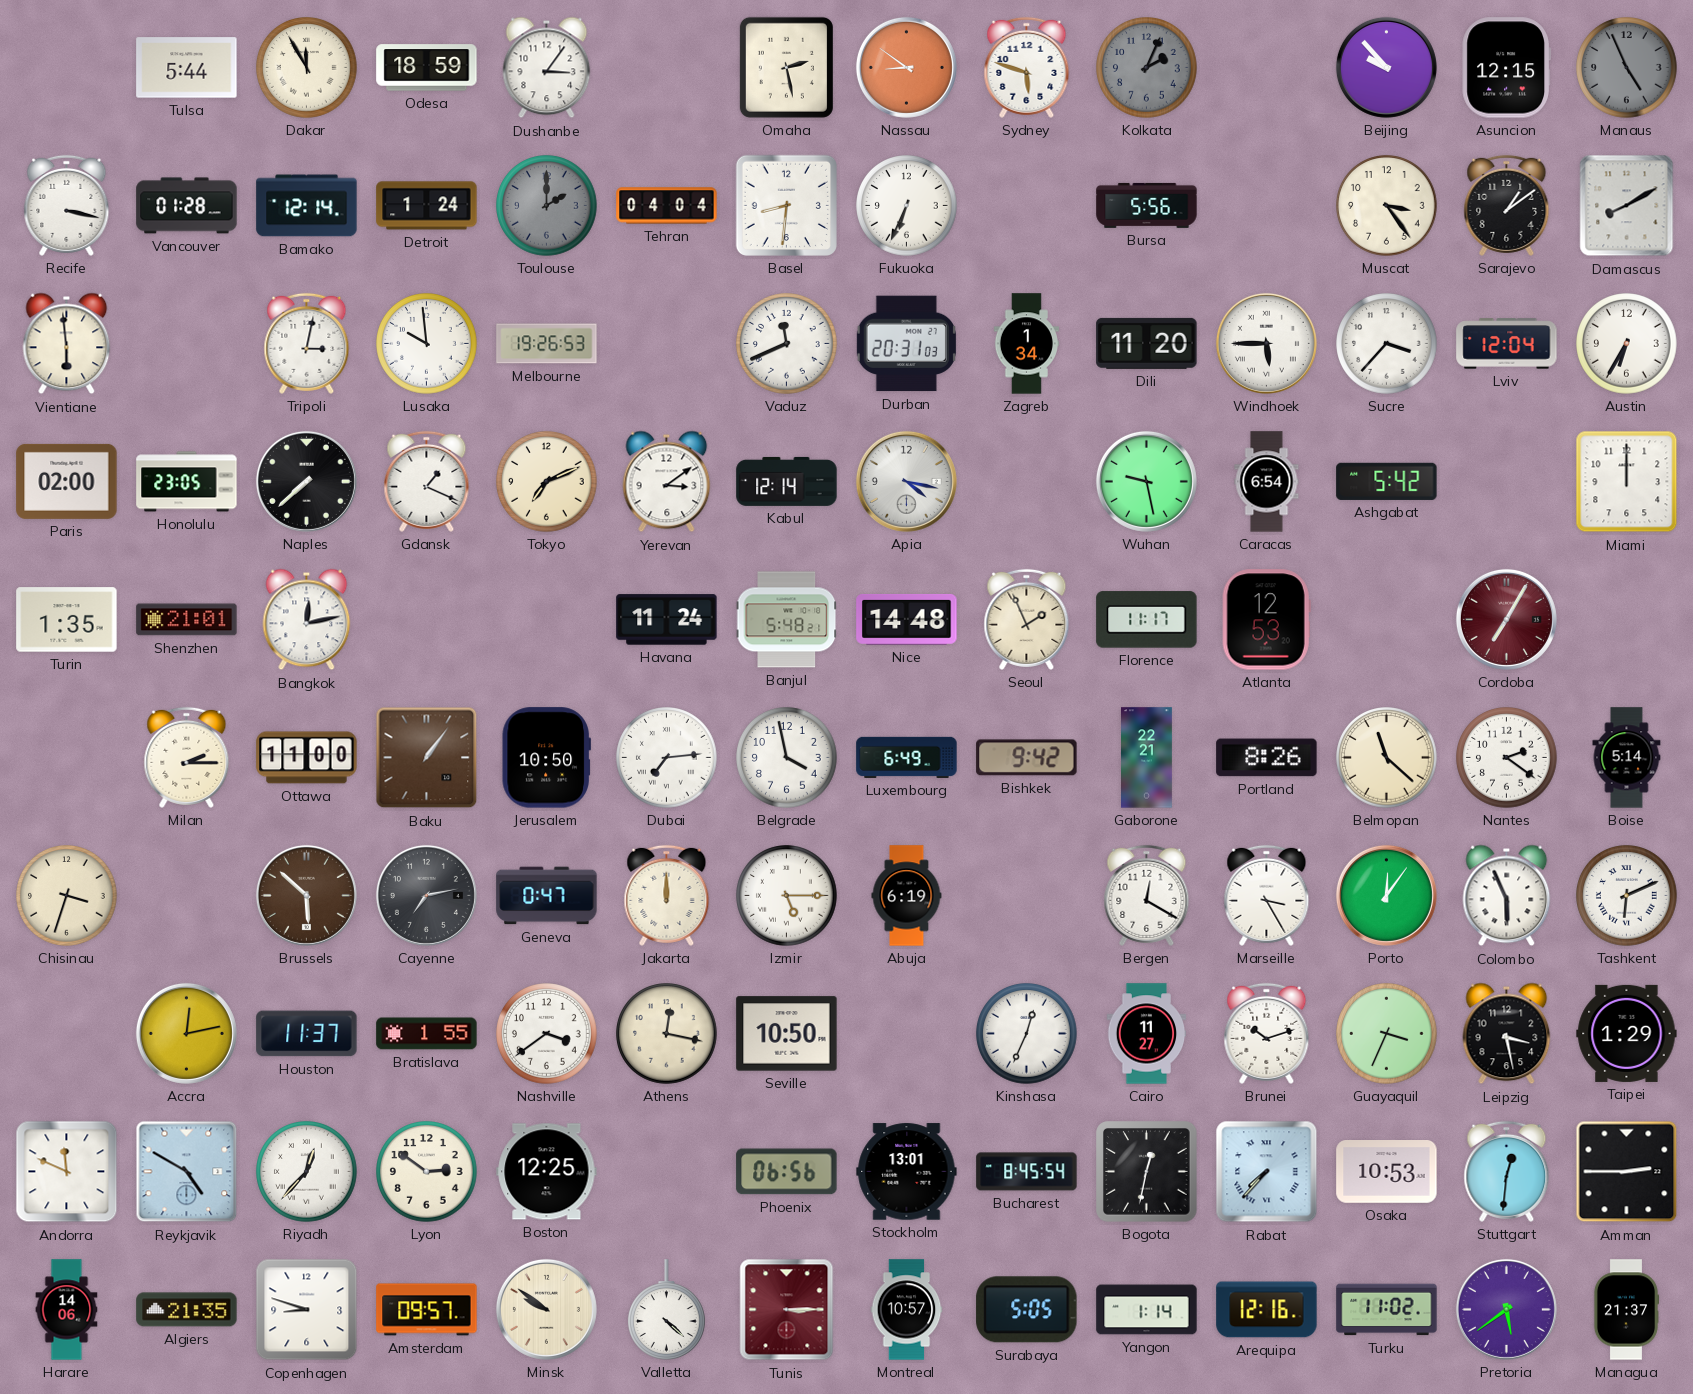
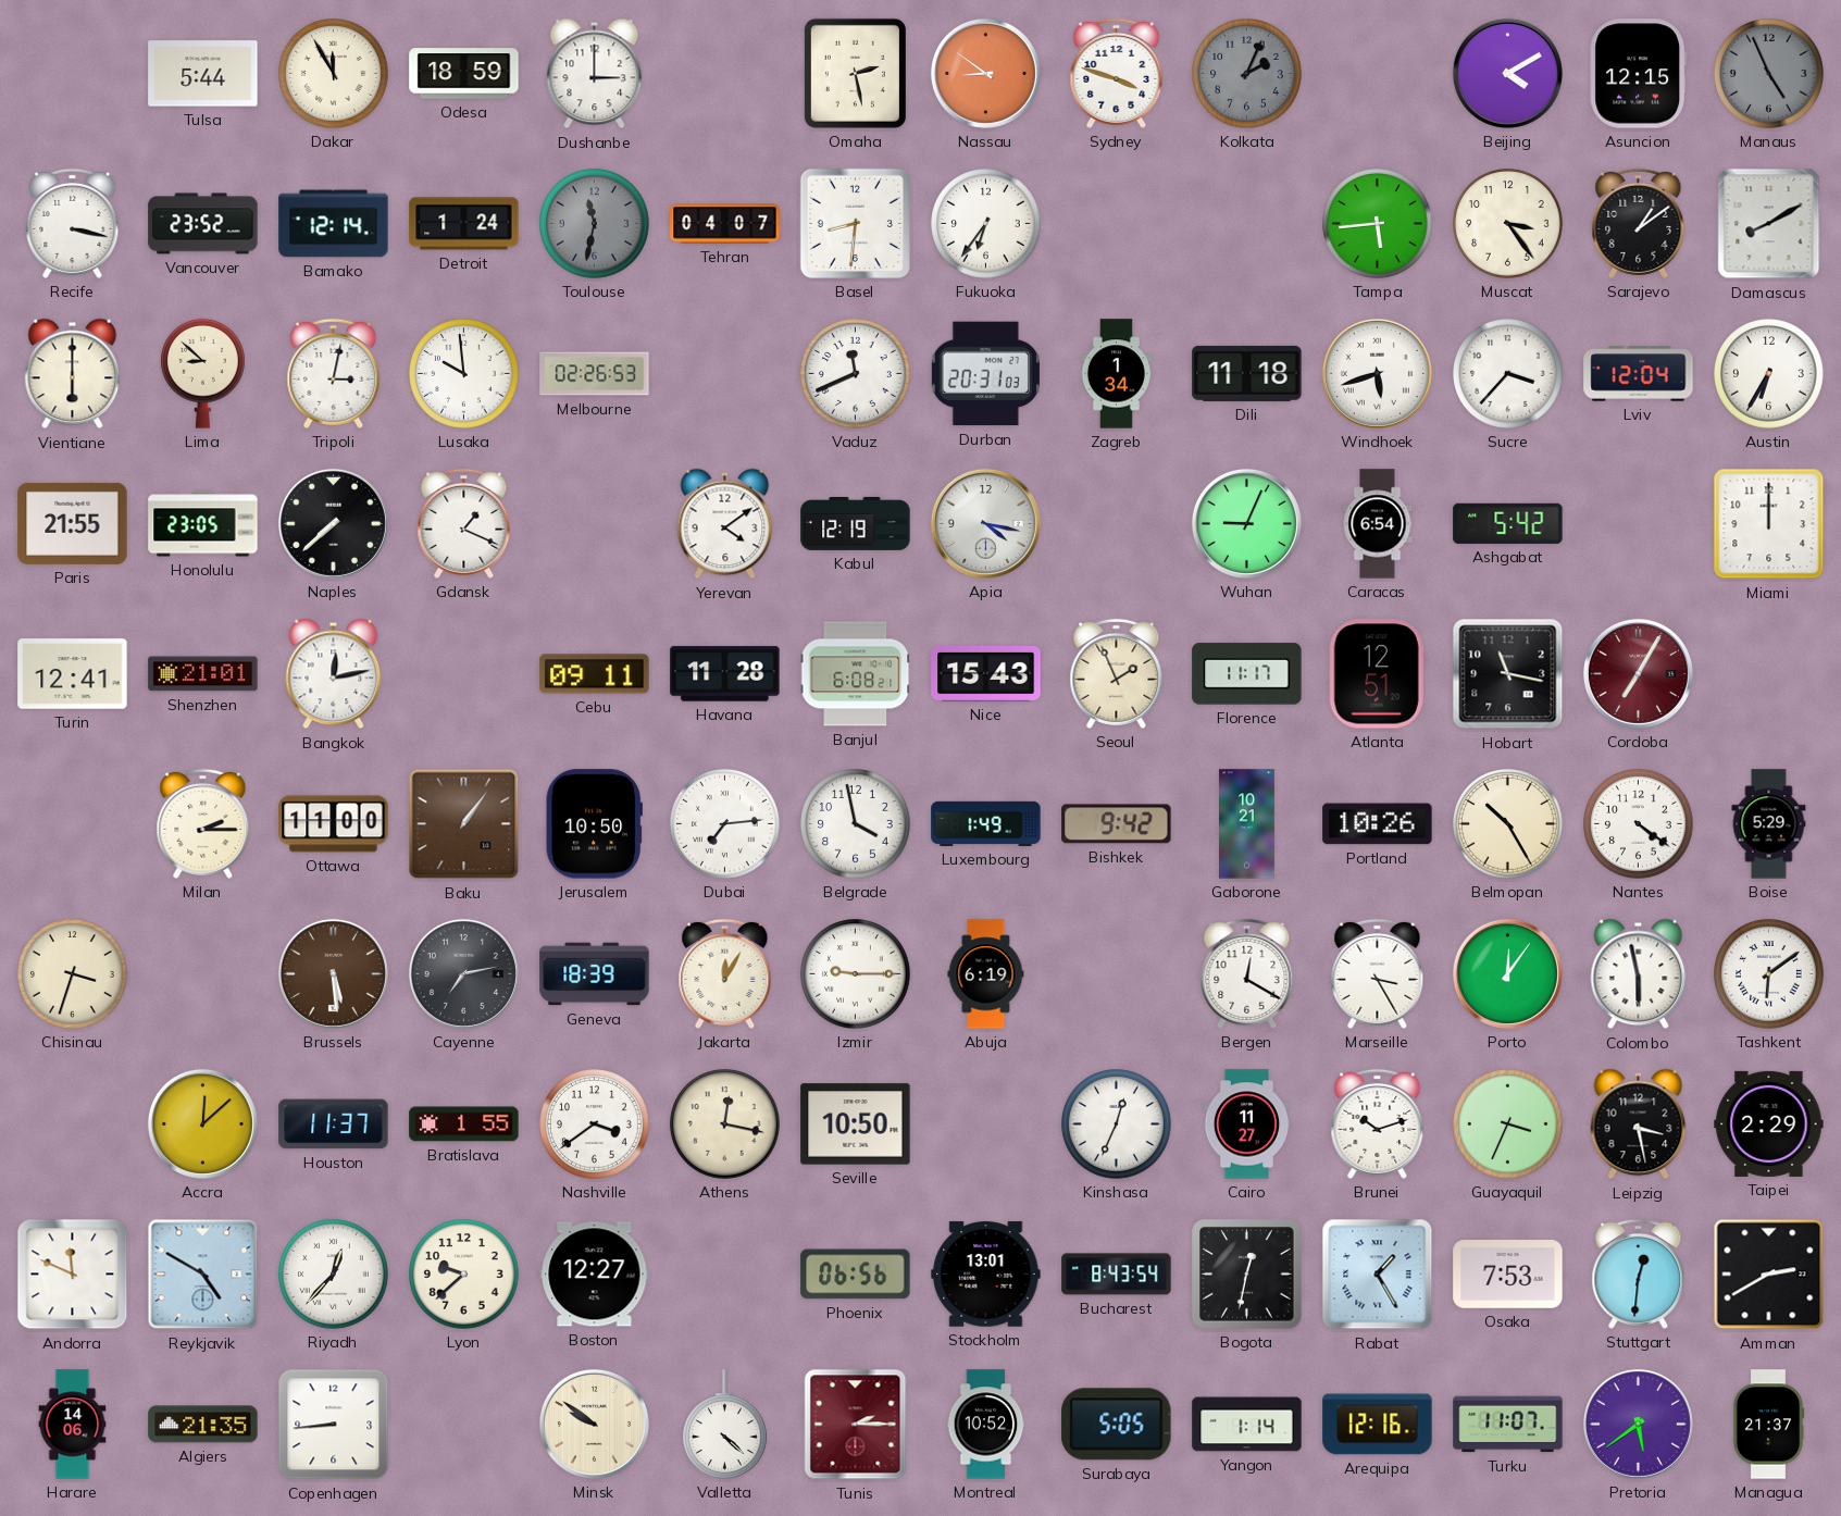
Dushanbe: 3:06 -> 3:00 (595, 74)
Sydney: 5:48 -> 3:48 (1117, 73)
Beijing: 9:53 -> 4:10 (1507, 73)
Vancouver: 01:28 -> 23:52 (203, 224)
Toulouse: 2:00 -> 11:32 (595, 224)
Tehran: 04:04 -> 04:07 (725, 224)
Fukuoka: 6:34 -> 6:36 (986, 224)
Bursa: 5:56 -> none (1147, 205)
Tampa: none -> 5:44 (1378, 224)
Vientiane: 5:59 -> 6:00 (73, 374)
Lima: none -> 8:52 (203, 373)
Melbourne: 19:26 -> 02:26 (595, 374)
Dili: 11:20 -> 11:18 (1247, 373)
Windhoek: 5:45 -> 5:42 (1377, 373)
Paris: 02:00 -> 21:55 (73, 523)
Tokyo: 7:11 -> none (547, 482)
Yerevan: 3:09 -> 4:09 (725, 524)
Kabul: 12:14 -> 12:19 (856, 523)
Wuhan: 9:28 -> 9:04 (1246, 523)
Turin: 1:35 -> 12:41 (73, 674)
Cebu: none -> 09:11 (595, 674)
Havana: 11:24 -> 11:28 (725, 674)
Banjul: 5:48 -> 6:08 (856, 674)
Nice: 14:48 -> 15:43 (986, 673)
Atlanta: 12:53 -> 12:51 (1377, 674)
Hobart: none -> 11:17 (1508, 674)
Luxembourg: 6:49 -> 1:49 (986, 823)
Gaborone: 22:21 -> 10:21 (1247, 824)
Portland: 8:26 -> 10:26 (1378, 824)
Belmopan: 11:22 -> 10:25 (1508, 824)
Nantes: 2:21 -> 4:21 (1639, 824)
Boise: 5:14 -> 5:29 (1769, 824)
Brussels: 5:52 -> 5:29 (333, 973)
Geneva: 0:47 -> 18:39 (595, 974)
Jakarta: 12:00 -> 12:05 (725, 973)
Izmir: 5:15 -> 9:15 (856, 974)
Colombo: 5:56 -> 5:58 (1639, 974)
Tashkent: 6:11 -> 6:09 (1769, 974)
Accra: 12:13 -> 12:08 (202, 1123)
Taipei: 1:29 -> 2:29 (1769, 1123)
Lyon: 2:51 -> 9:38 (464, 1275)
Boston: 12:25 -> 12:27 (595, 1275)
Bucharest: 8:45 -> 8:43 (1117, 1275)
Rabat: 7:37 -> 1:25 (1378, 1275)
Osaka: 10:53 -> 7:53 (1508, 1275)
Amman: 2:45 -> 2:40 (1769, 1275)
Copenhagen: 8:48 -> 8:44 (334, 1425)
Amsterdam: 09:57 -> none (427, 1310)
Tunis: 3:15 -> 2:15 (856, 1425)
Montreal: 10:57 -> 10:52 (986, 1425)
Turku: 11:02 -> 11:07 (1508, 1425)
